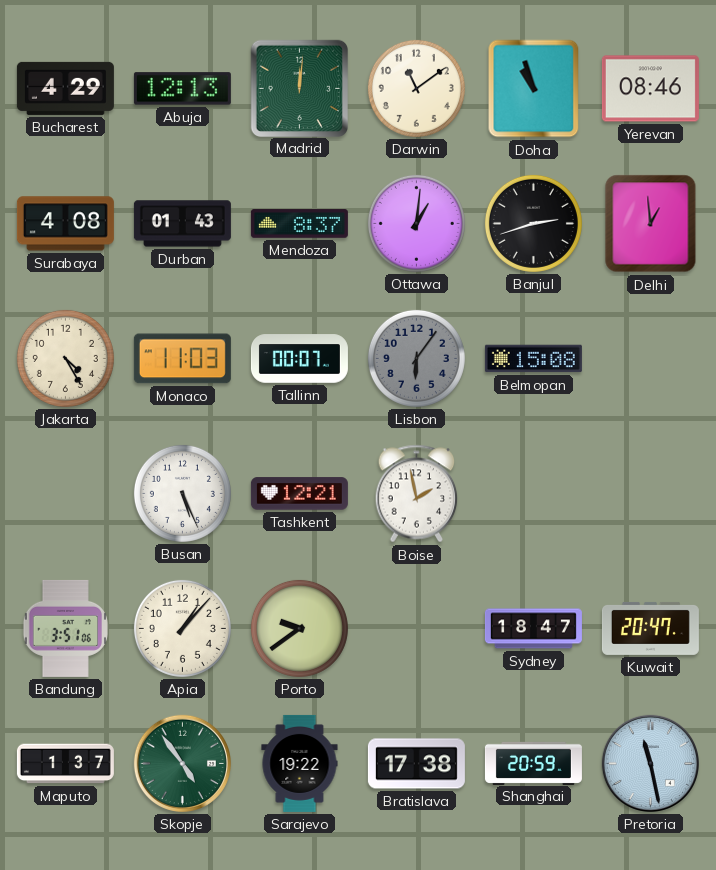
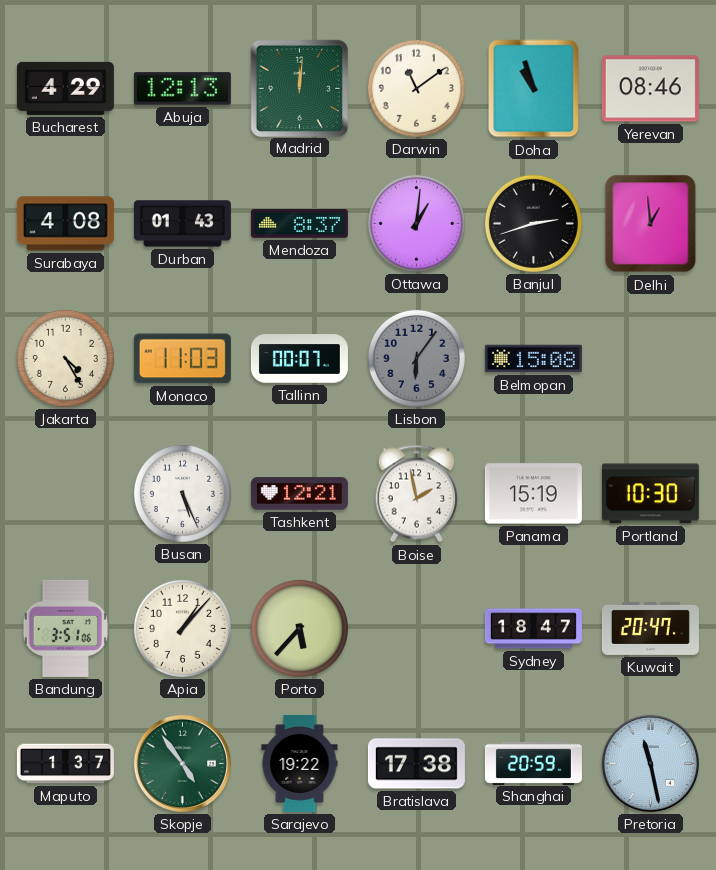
Panama: none -> 15:19 (533, 494)
Portland: none -> 10:30 (650, 494)
Porto: 9:39 -> 5:37 (299, 628)
